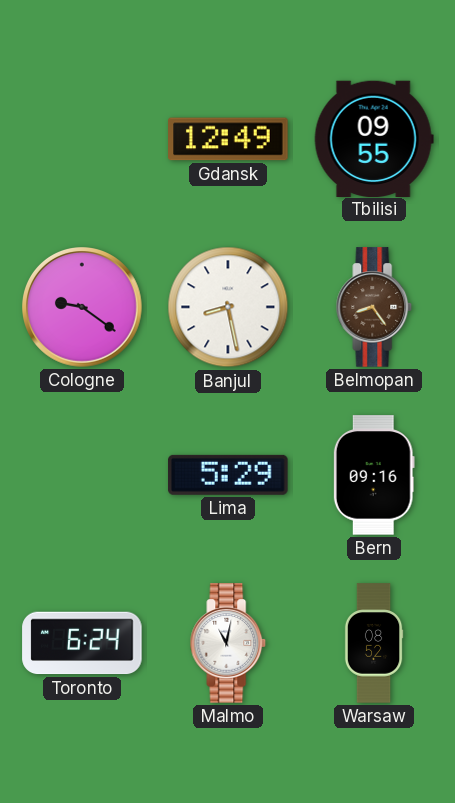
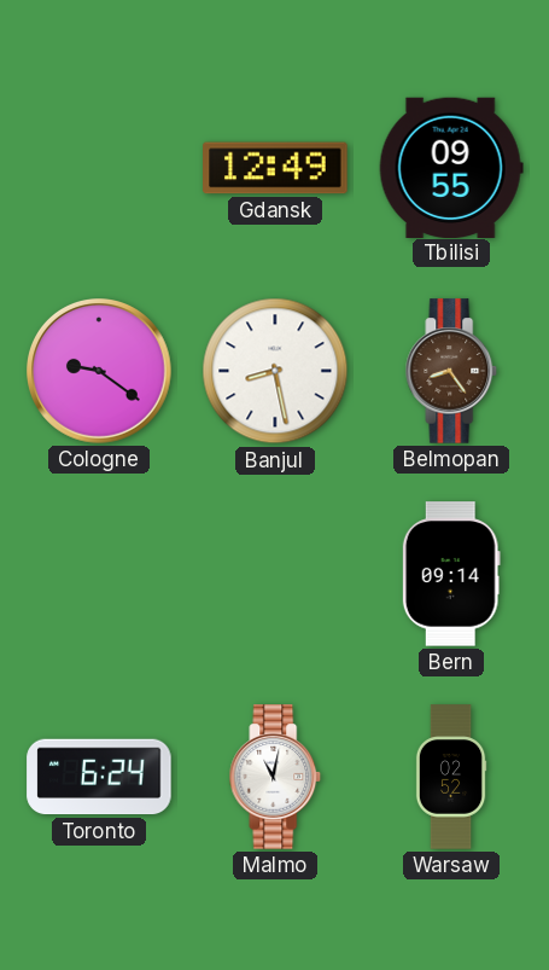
Lima: 5:29 -> none (228, 475)
Bern: 09:16 -> 09:14 (451, 574)
Warsaw: 08:52 -> 02:52 (451, 777)
